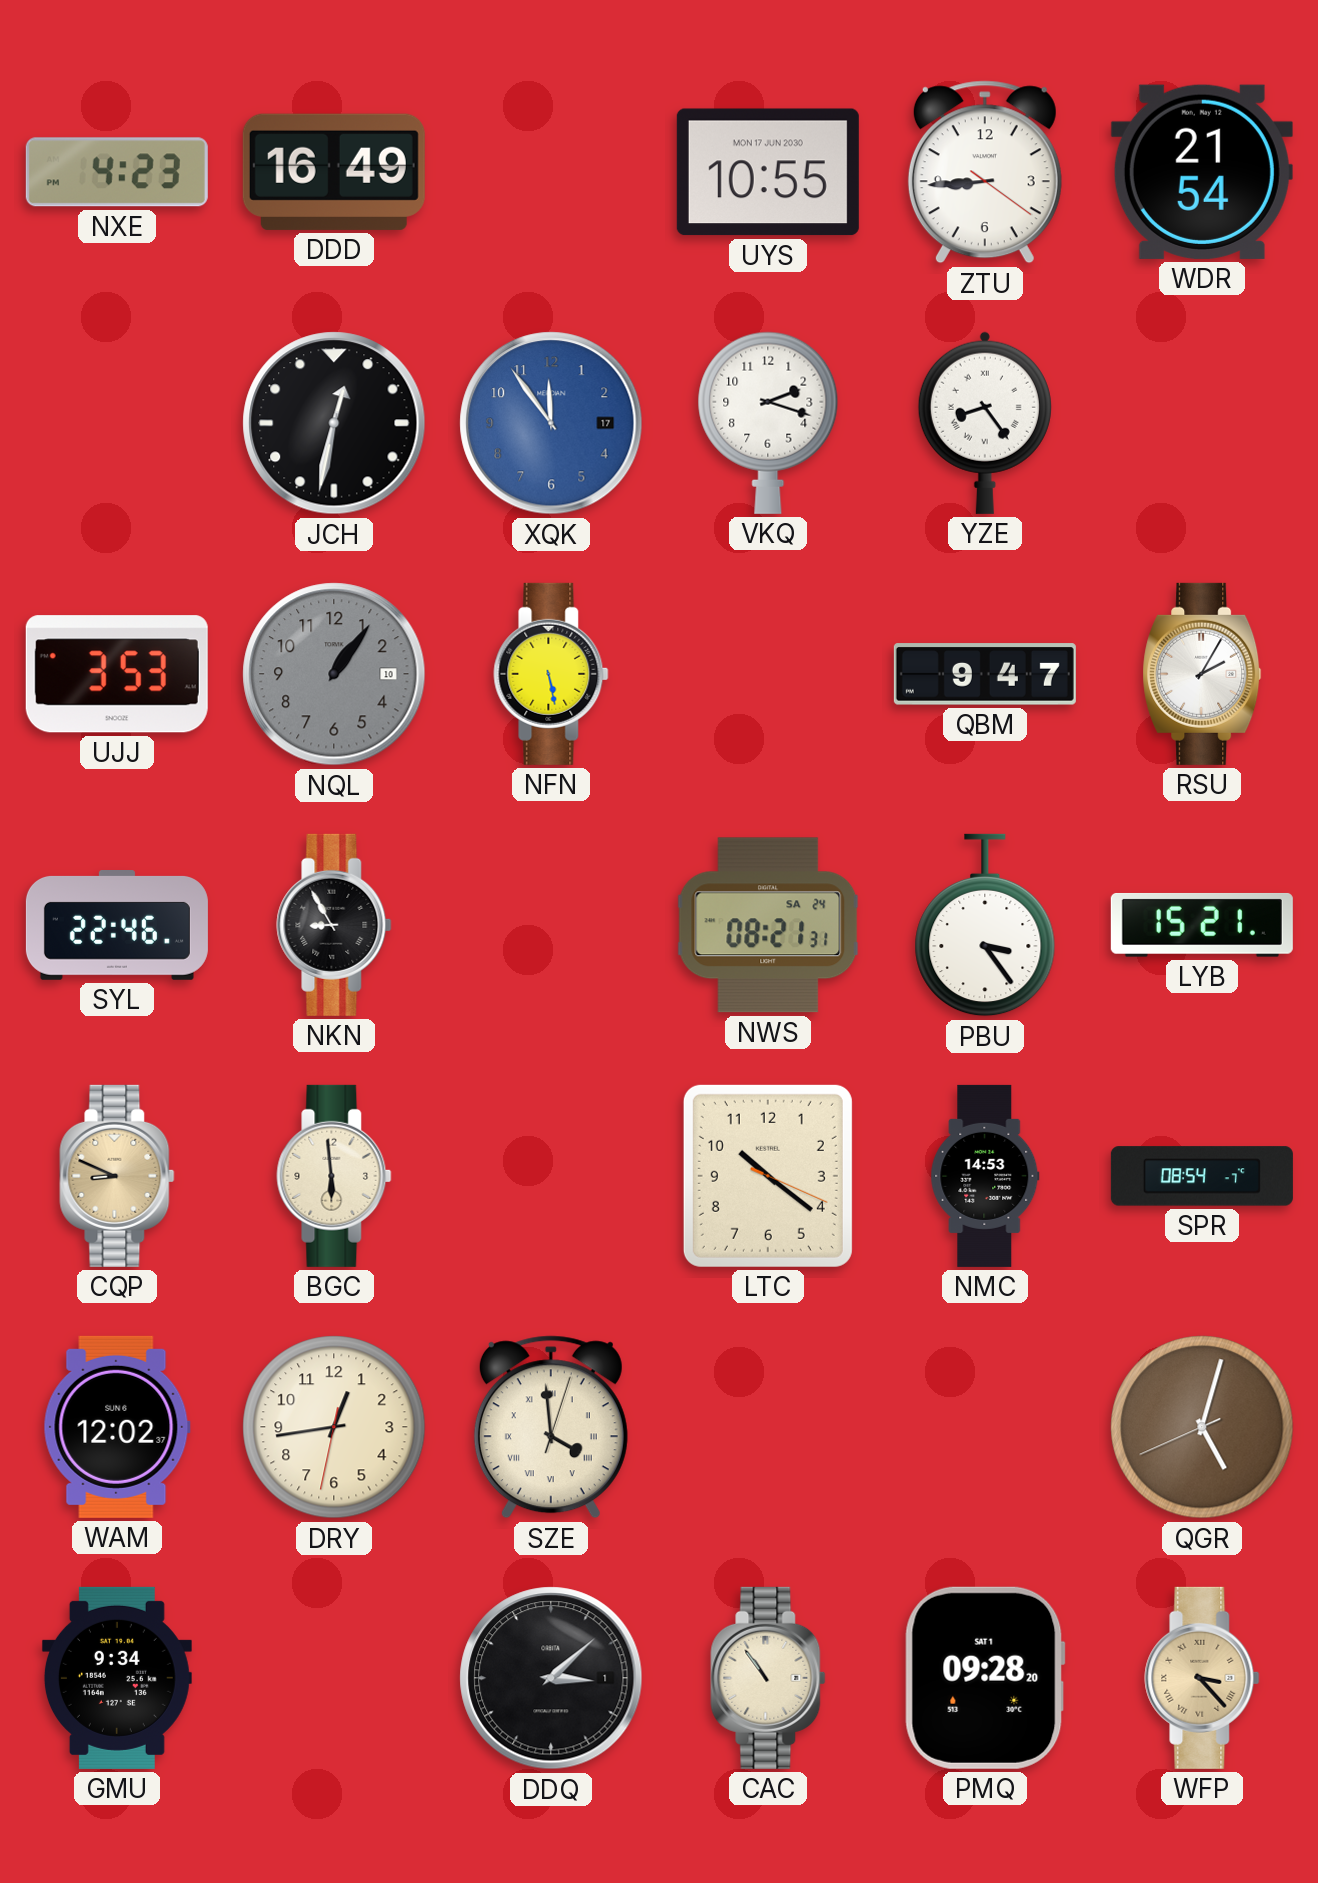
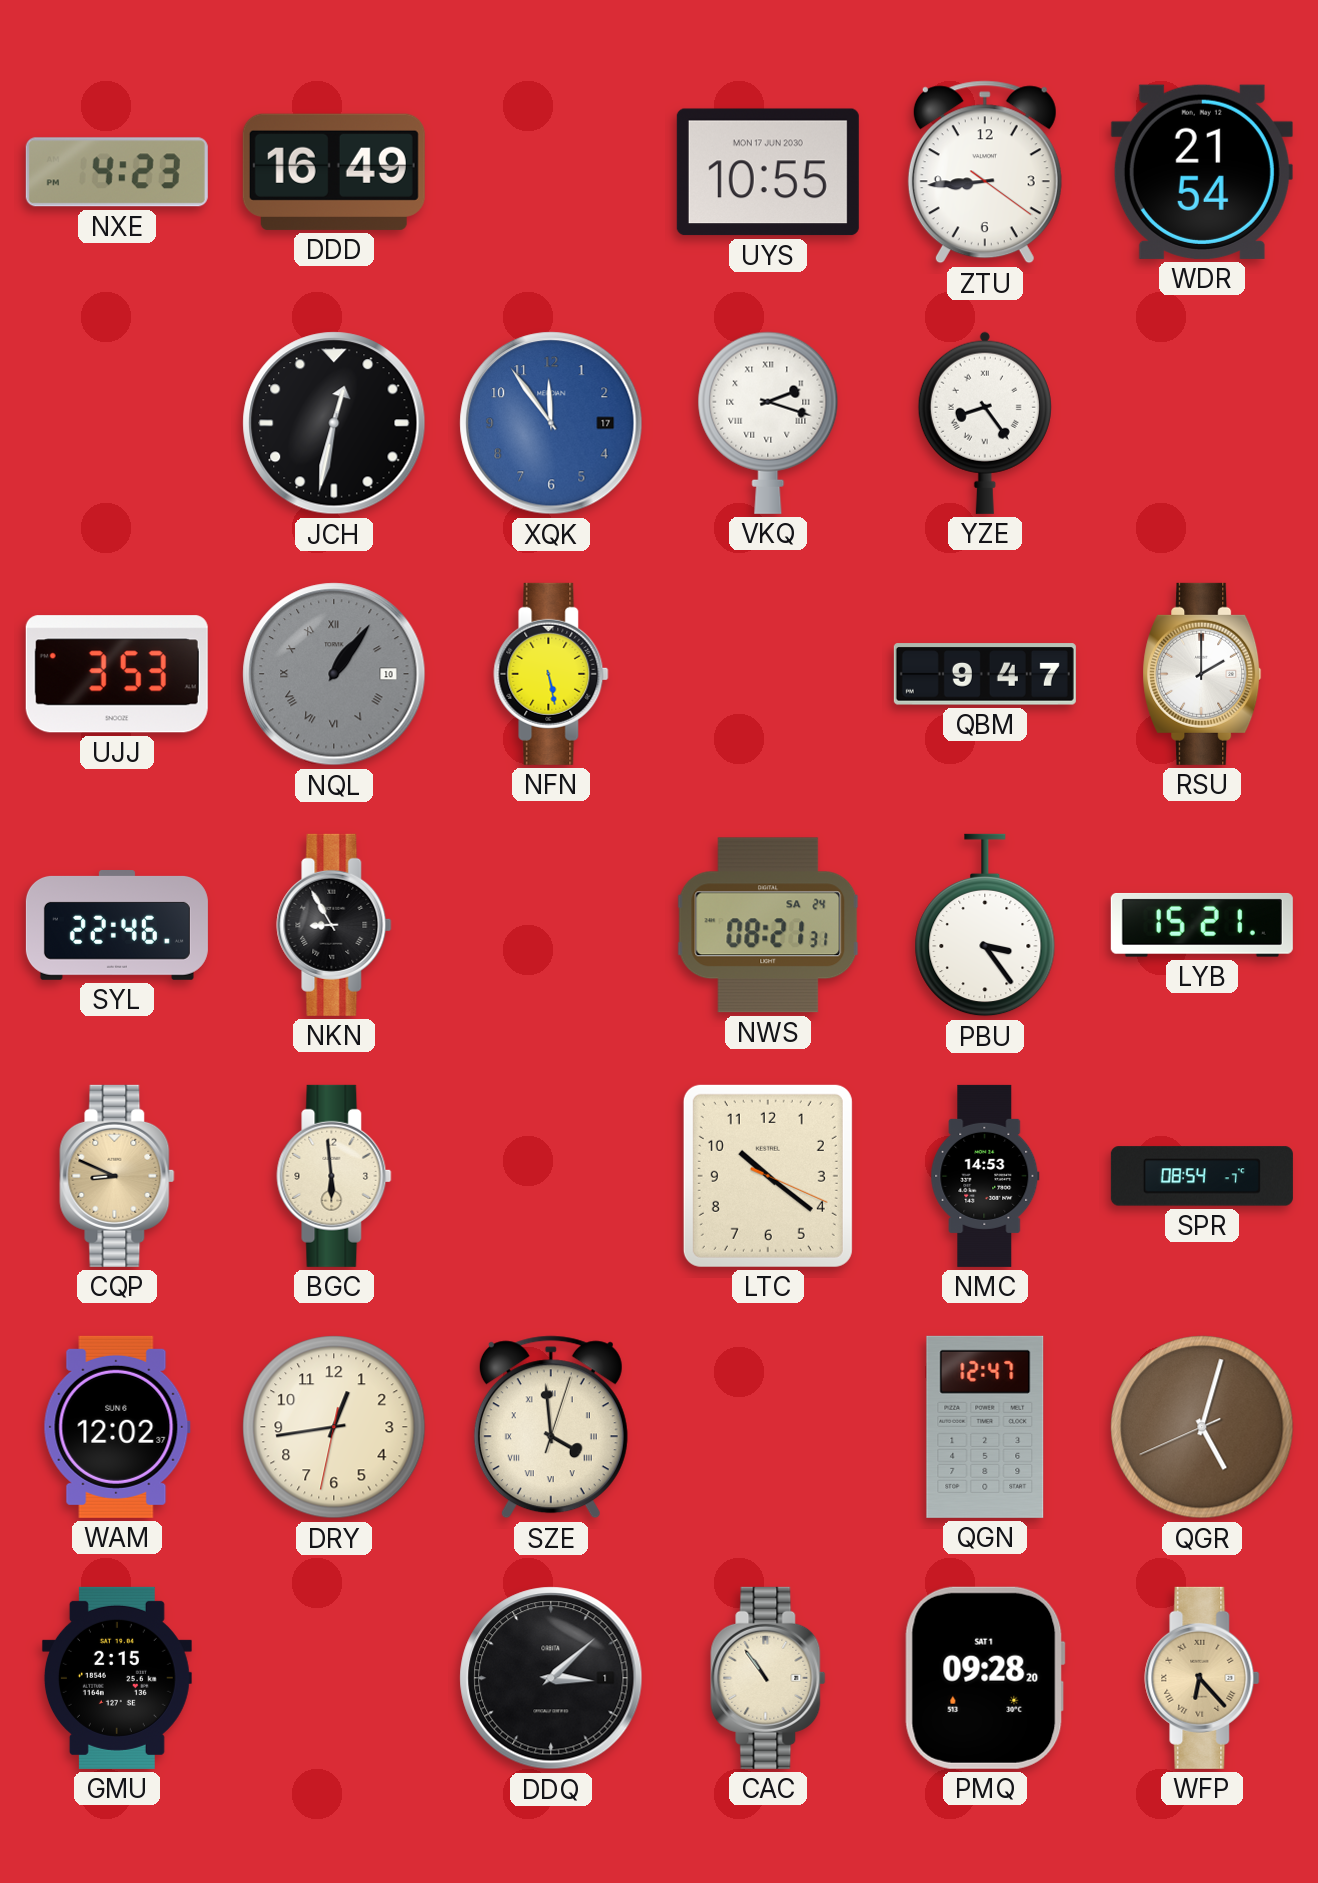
VKQ numerals: Arabic -> Roman (768, 423)
NQL numerals: Arabic -> Roman (334, 674)
RSU: 2:05 -> 2:00 (1202, 674)
QGN: none -> 12:47 (985, 1427)
GMU: 9:34 -> 2:15 (117, 1678)
WFP: 3:23 -> 6:23 (1202, 1678)
